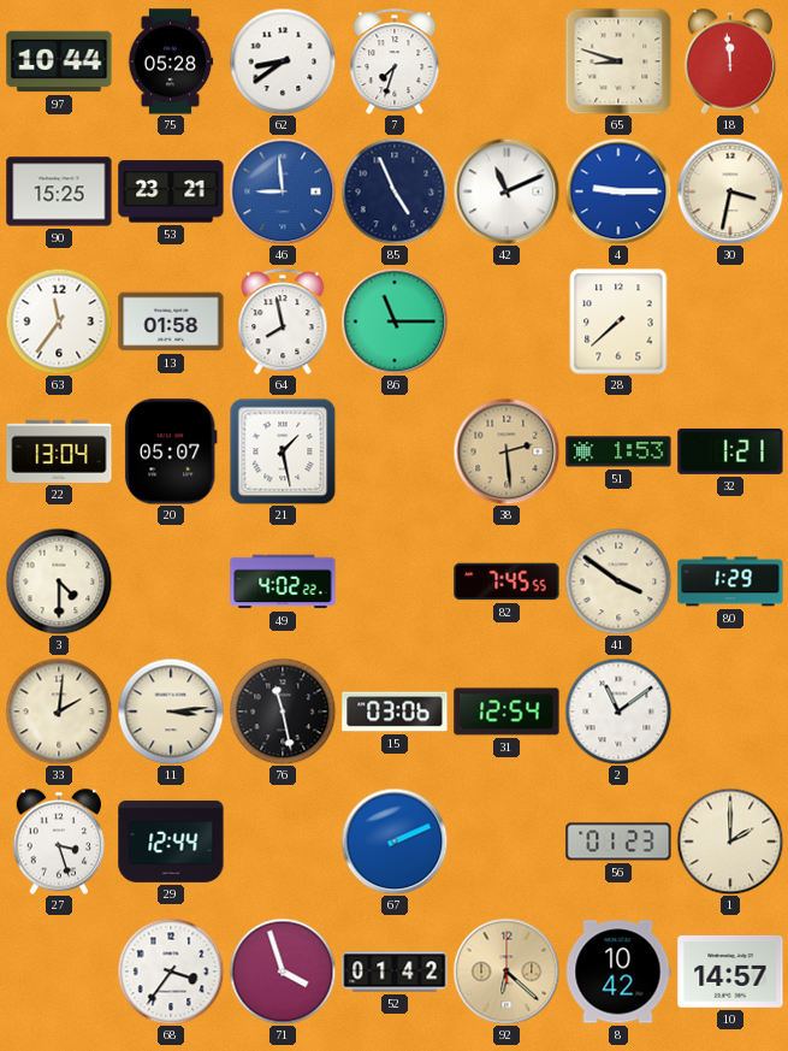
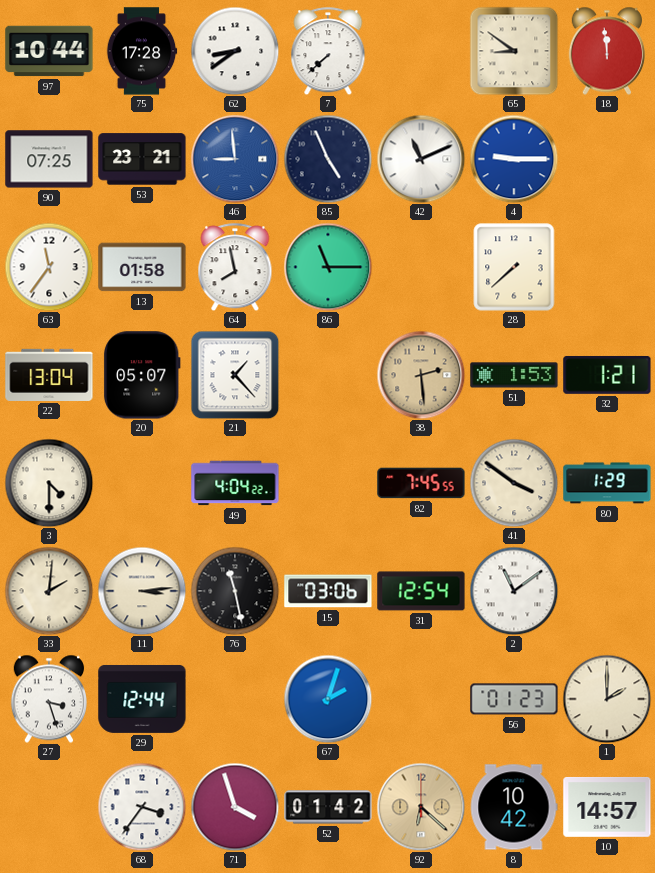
75: 05:28 -> 17:28 (142, 51)
7: 7:33 -> 7:38 (328, 51)
65: 8:48 -> 8:51 (514, 51)
90: 15:25 -> 07:25 (49, 159)
30: 3:32 -> none (730, 191)
21: 1:28 -> 1:23 (235, 375)
49: 4:02 -> 4:04 (235, 483)
67: 2:11 -> 2:03 (328, 699)
